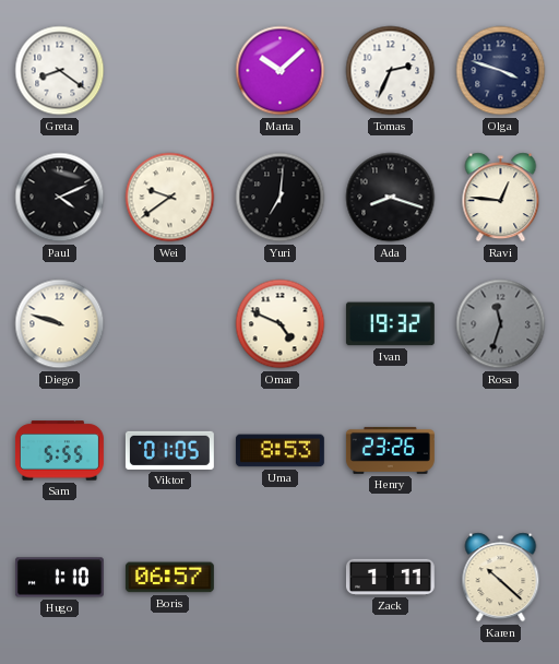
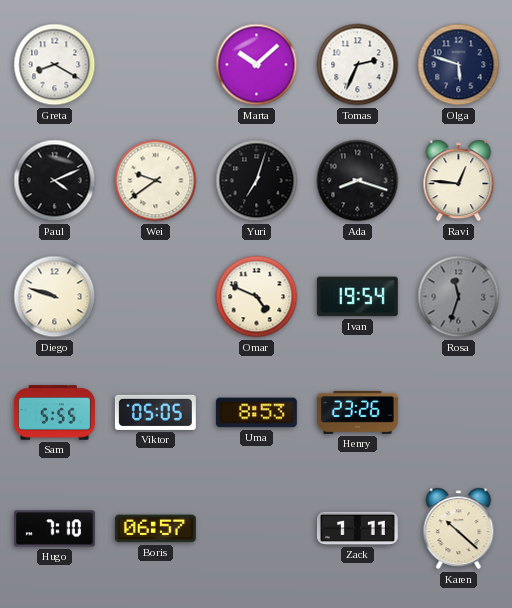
Greta: 8:21 -> 8:20 (55, 65)
Olga: 3:48 -> 5:48 (459, 65)
Yuri: 7:01 -> 7:03 (257, 181)
Ivan: 19:32 -> 19:54 (357, 297)
Viktor: 01:05 -> 05:05 (155, 412)
Hugo: 1:10 -> 7:10 (54, 529)
